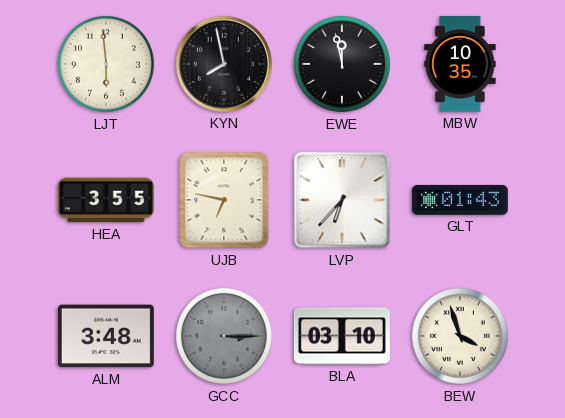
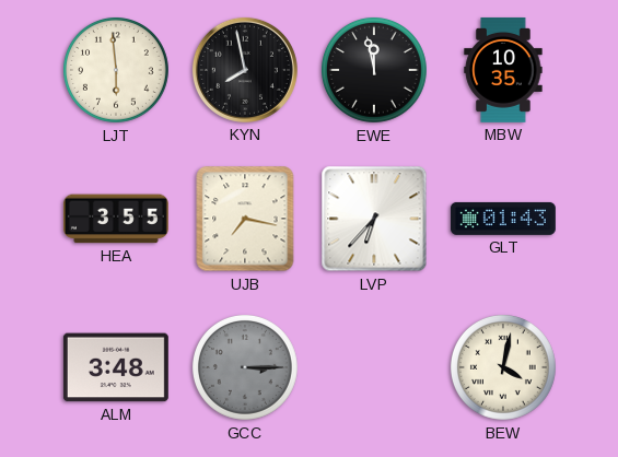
UJB: 6:47 -> 7:17 (245, 219)
BLA: 03:10 -> none (342, 336)
BEW: 3:57 -> 4:02 (503, 367)
